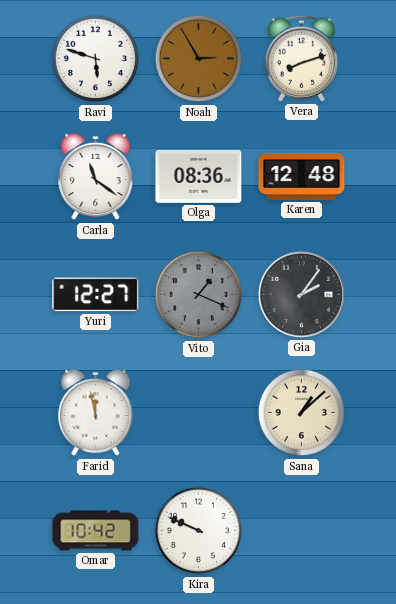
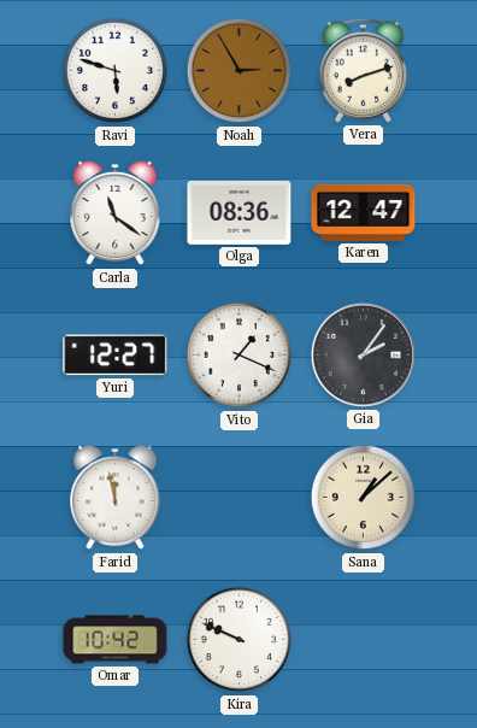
Karen: 12:48 -> 12:47 (364, 212)
Vito dial: grey -> white (240, 356)
